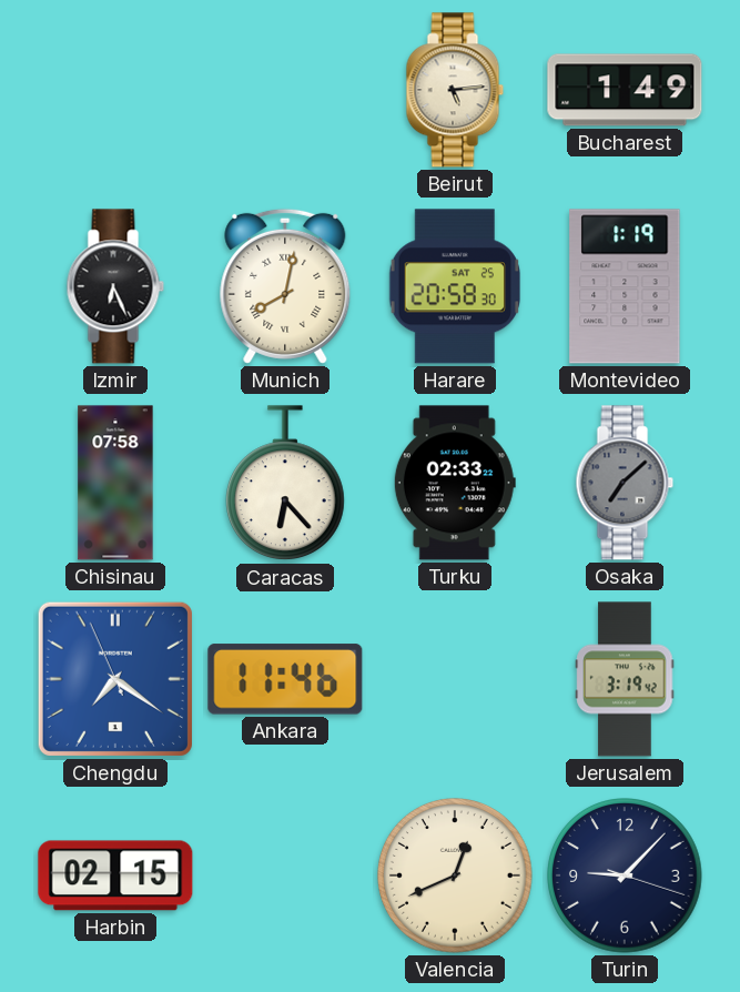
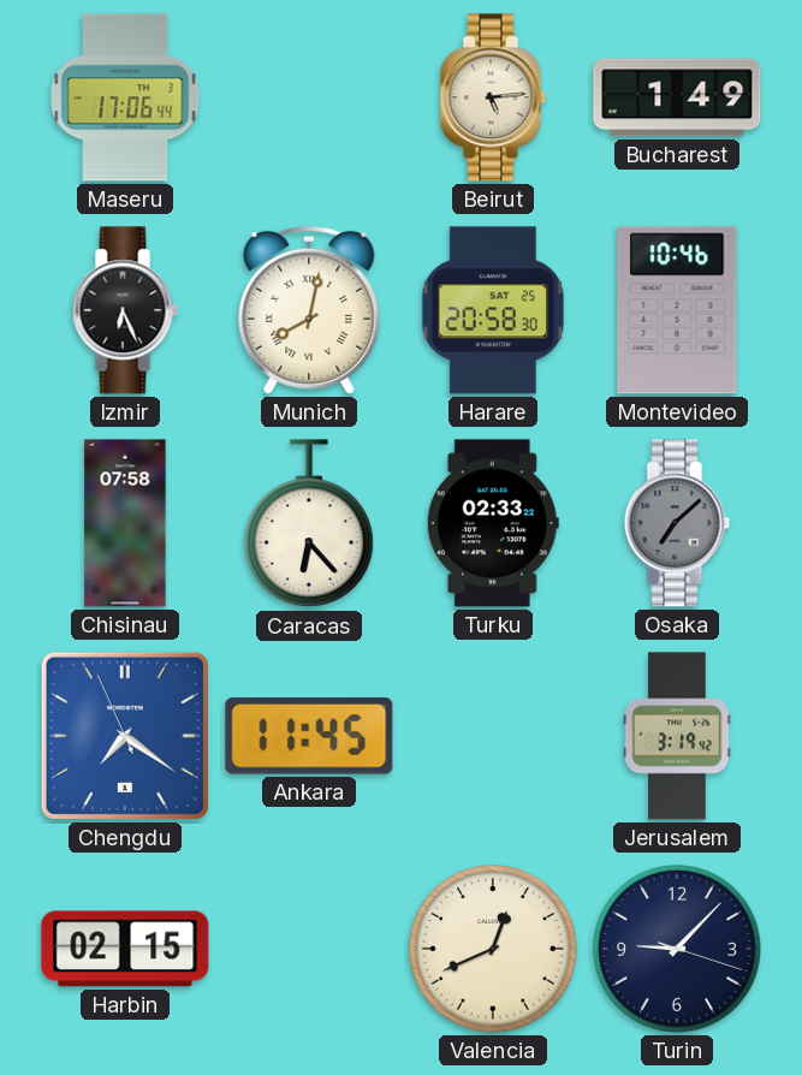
Maseru: none -> 17:06 (125, 97)
Montevideo: 1:19 -> 10:46 (677, 310)
Ankara: 11:46 -> 11:45 (309, 736)
